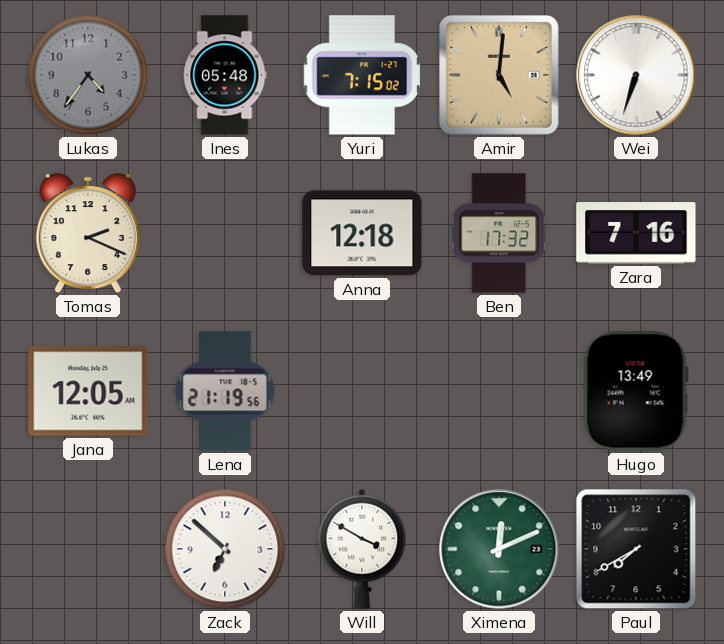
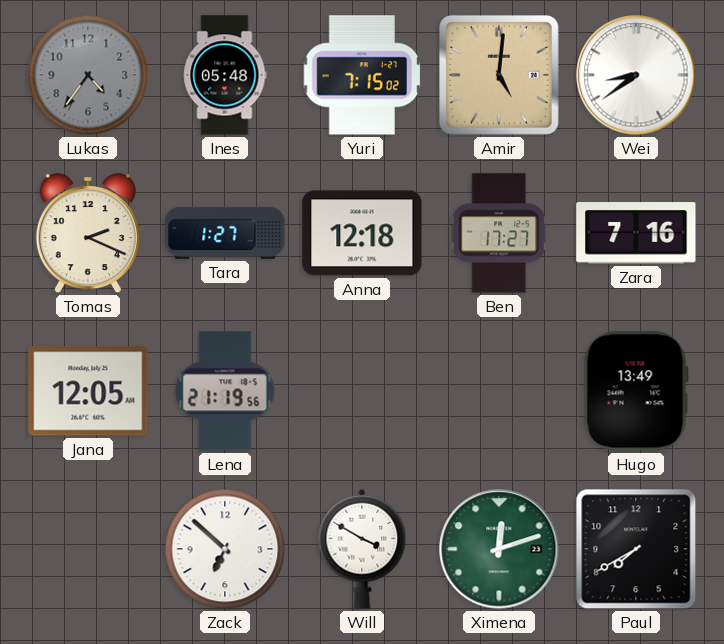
Wei: 6:33 -> 8:39 (636, 75)
Tara: none -> 1:27 (225, 233)
Ben: 17:32 -> 17:27 (499, 233)
Ximena: 12:11 -> 12:12 (499, 549)
